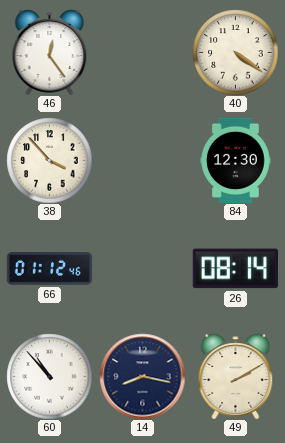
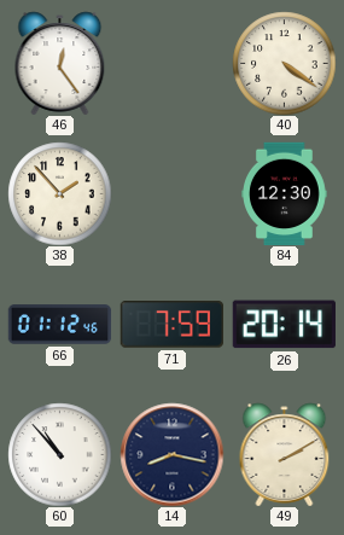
38: 3:53 -> 1:53 (59, 193)
71: none -> 7:59 (171, 325)
26: 08:14 -> 20:14 (284, 325)
